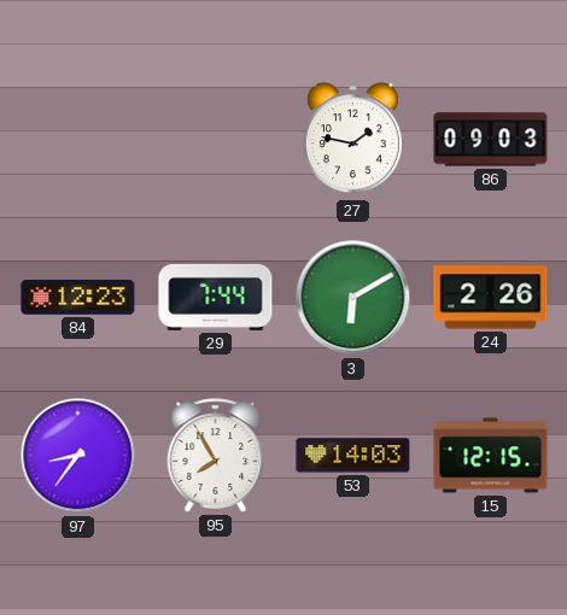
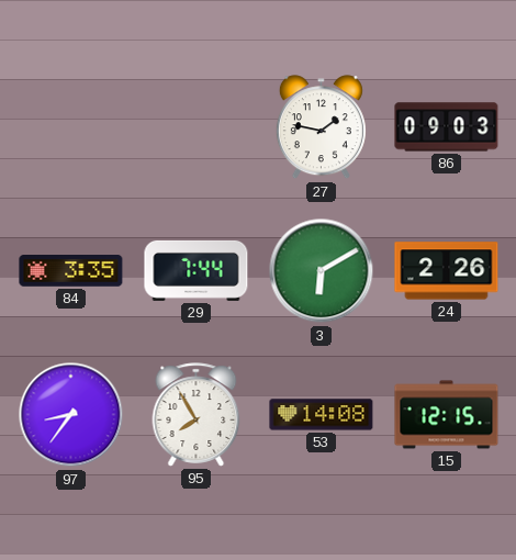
84: 12:23 -> 3:35 (71, 271)
53: 14:03 -> 14:08 (322, 415)
